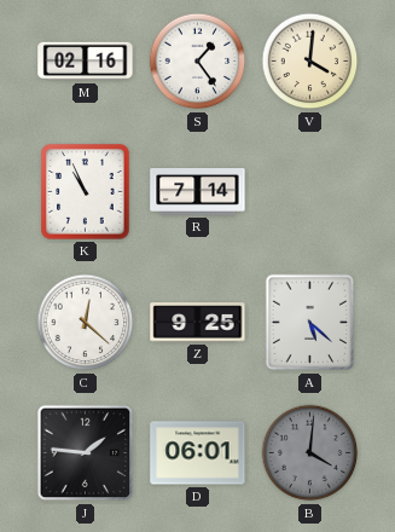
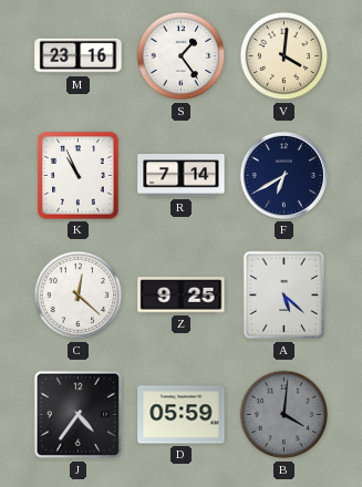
M: 02:16 -> 23:16 (79, 56)
F: none -> 6:40 (283, 175)
J: 1:46 -> 4:36 (79, 415)
D: 06:01 -> 05:59 (182, 415)
